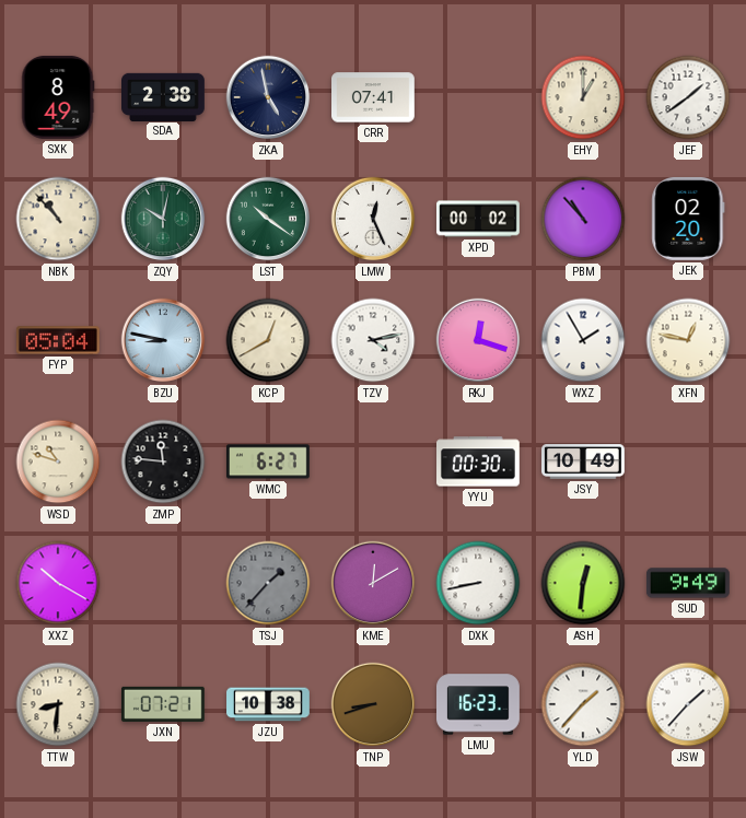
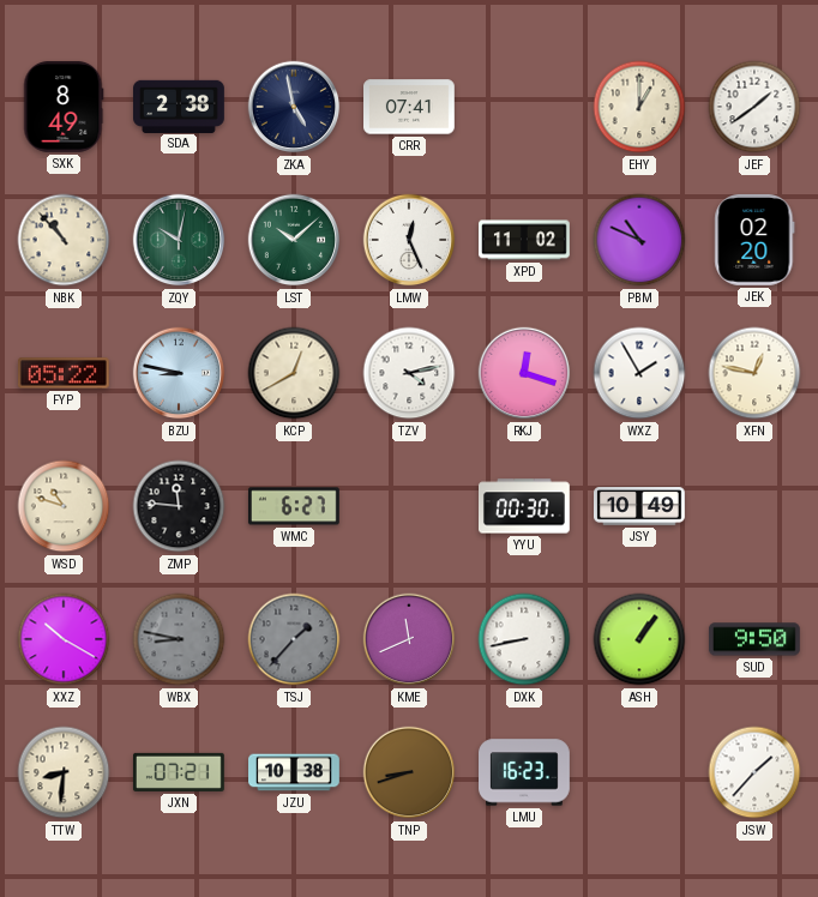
LST: 10:21 -> 10:08 (294, 240)
XPD: 00:02 -> 11:02 (524, 240)
PBM: 10:53 -> 10:49 (639, 240)
FYP: 05:04 -> 05:22 (64, 373)
WBX: none -> 8:47 (179, 639)
KME: 12:10 -> 11:41 (409, 639)
ASH: 12:31 -> 1:06 (639, 639)
SUD: 9:49 -> 9:50 (754, 639)
YLD: 1:37 -> none (583, 704)
